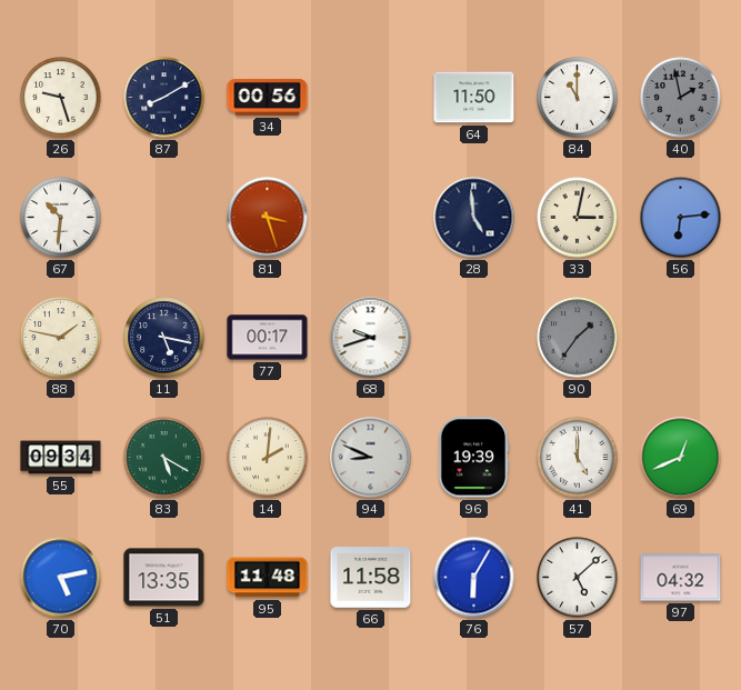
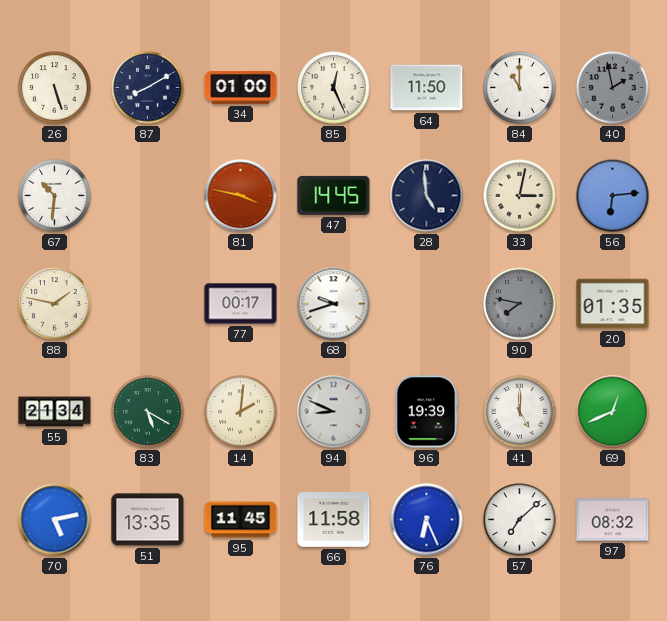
26: 9:27 -> 5:27 (55, 88)
34: 00:56 -> 01:00 (241, 87)
85: none -> 12:26 (334, 88)
81: 3:27 -> 3:47 (241, 196)
47: none -> 14:45 (334, 195)
11: 5:17 -> none (164, 338)
90: 1:36 -> 7:47 (520, 304)
20: none -> 01:35 (613, 304)
55: 09:34 -> 21:34 (55, 412)
95: 11:48 -> 11:45 (241, 520)
76: 6:05 -> 6:26 (427, 520)
57: 5:08 -> 7:08 (520, 520)
97: 04:32 -> 08:32 (613, 520)
